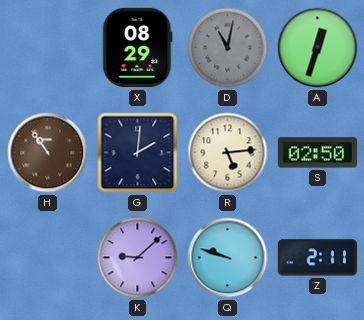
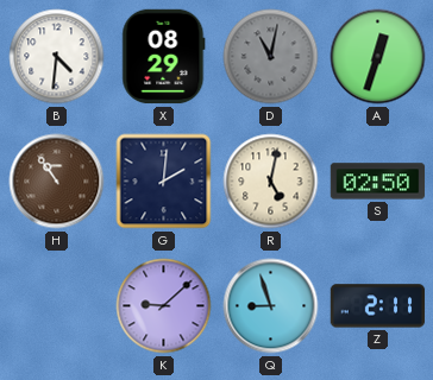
B: none -> 4:31 (57, 57)
R: 5:14 -> 5:02 (271, 182)
Q: 9:48 -> 8:57 (271, 306)
